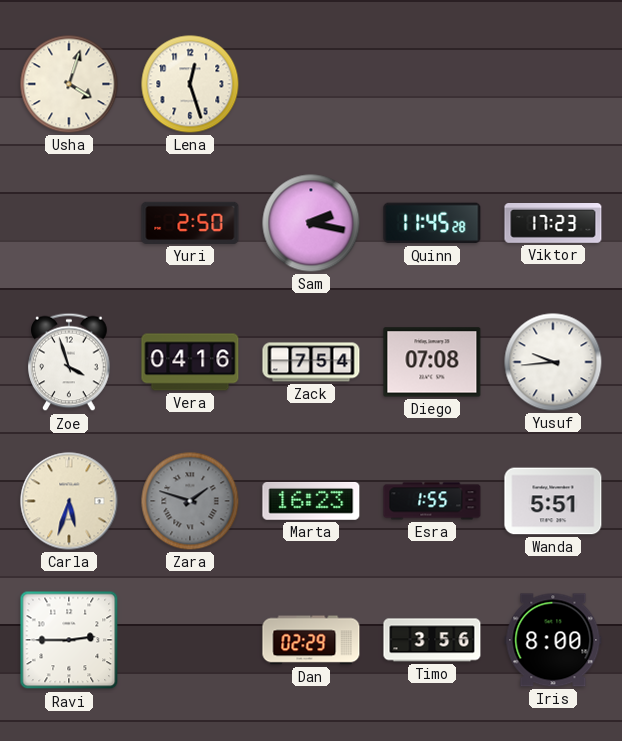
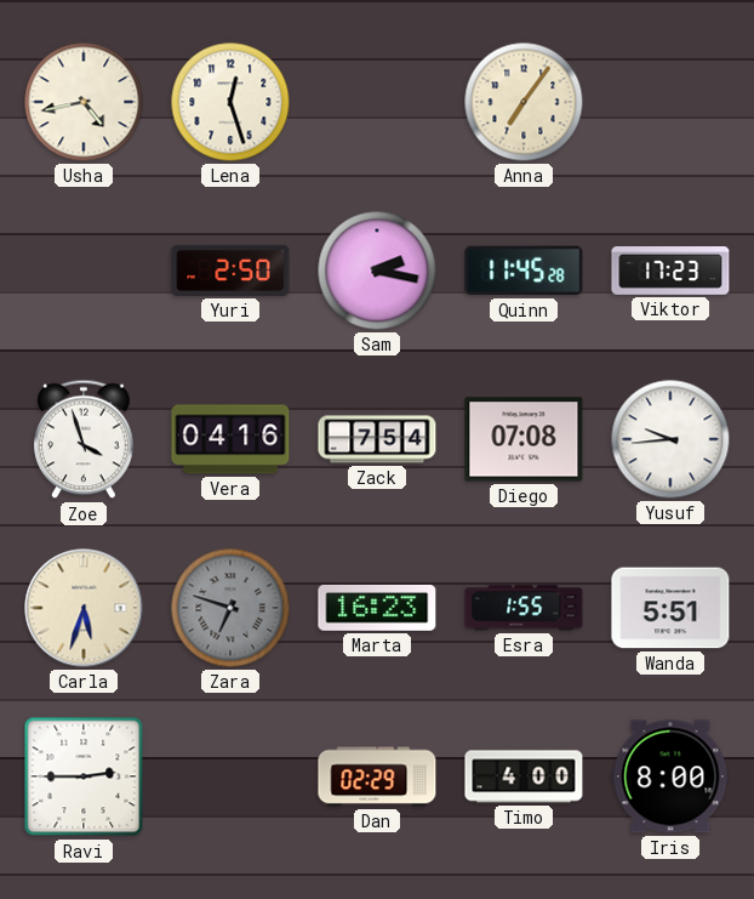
Usha: 4:03 -> 4:43 (84, 102)
Anna: none -> 7:06 (524, 102)
Zara: 1:48 -> 6:48 (230, 608)
Timo: 3:56 -> 4:00 (524, 776)
